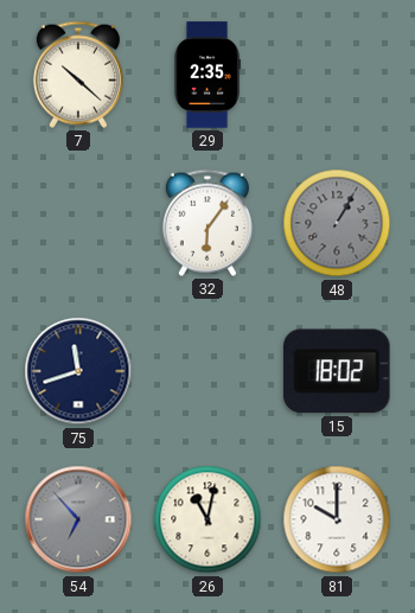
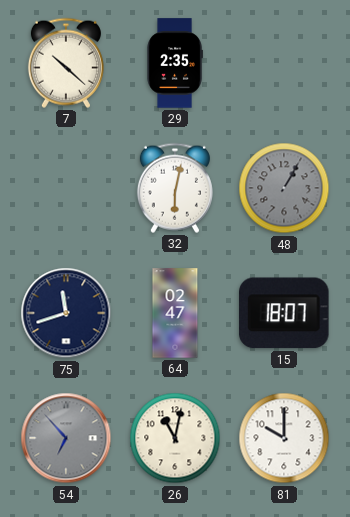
32: 6:06 -> 6:02 (175, 188)
64: none -> 02:47 (175, 313)
15: 18:02 -> 18:07 (285, 313)
